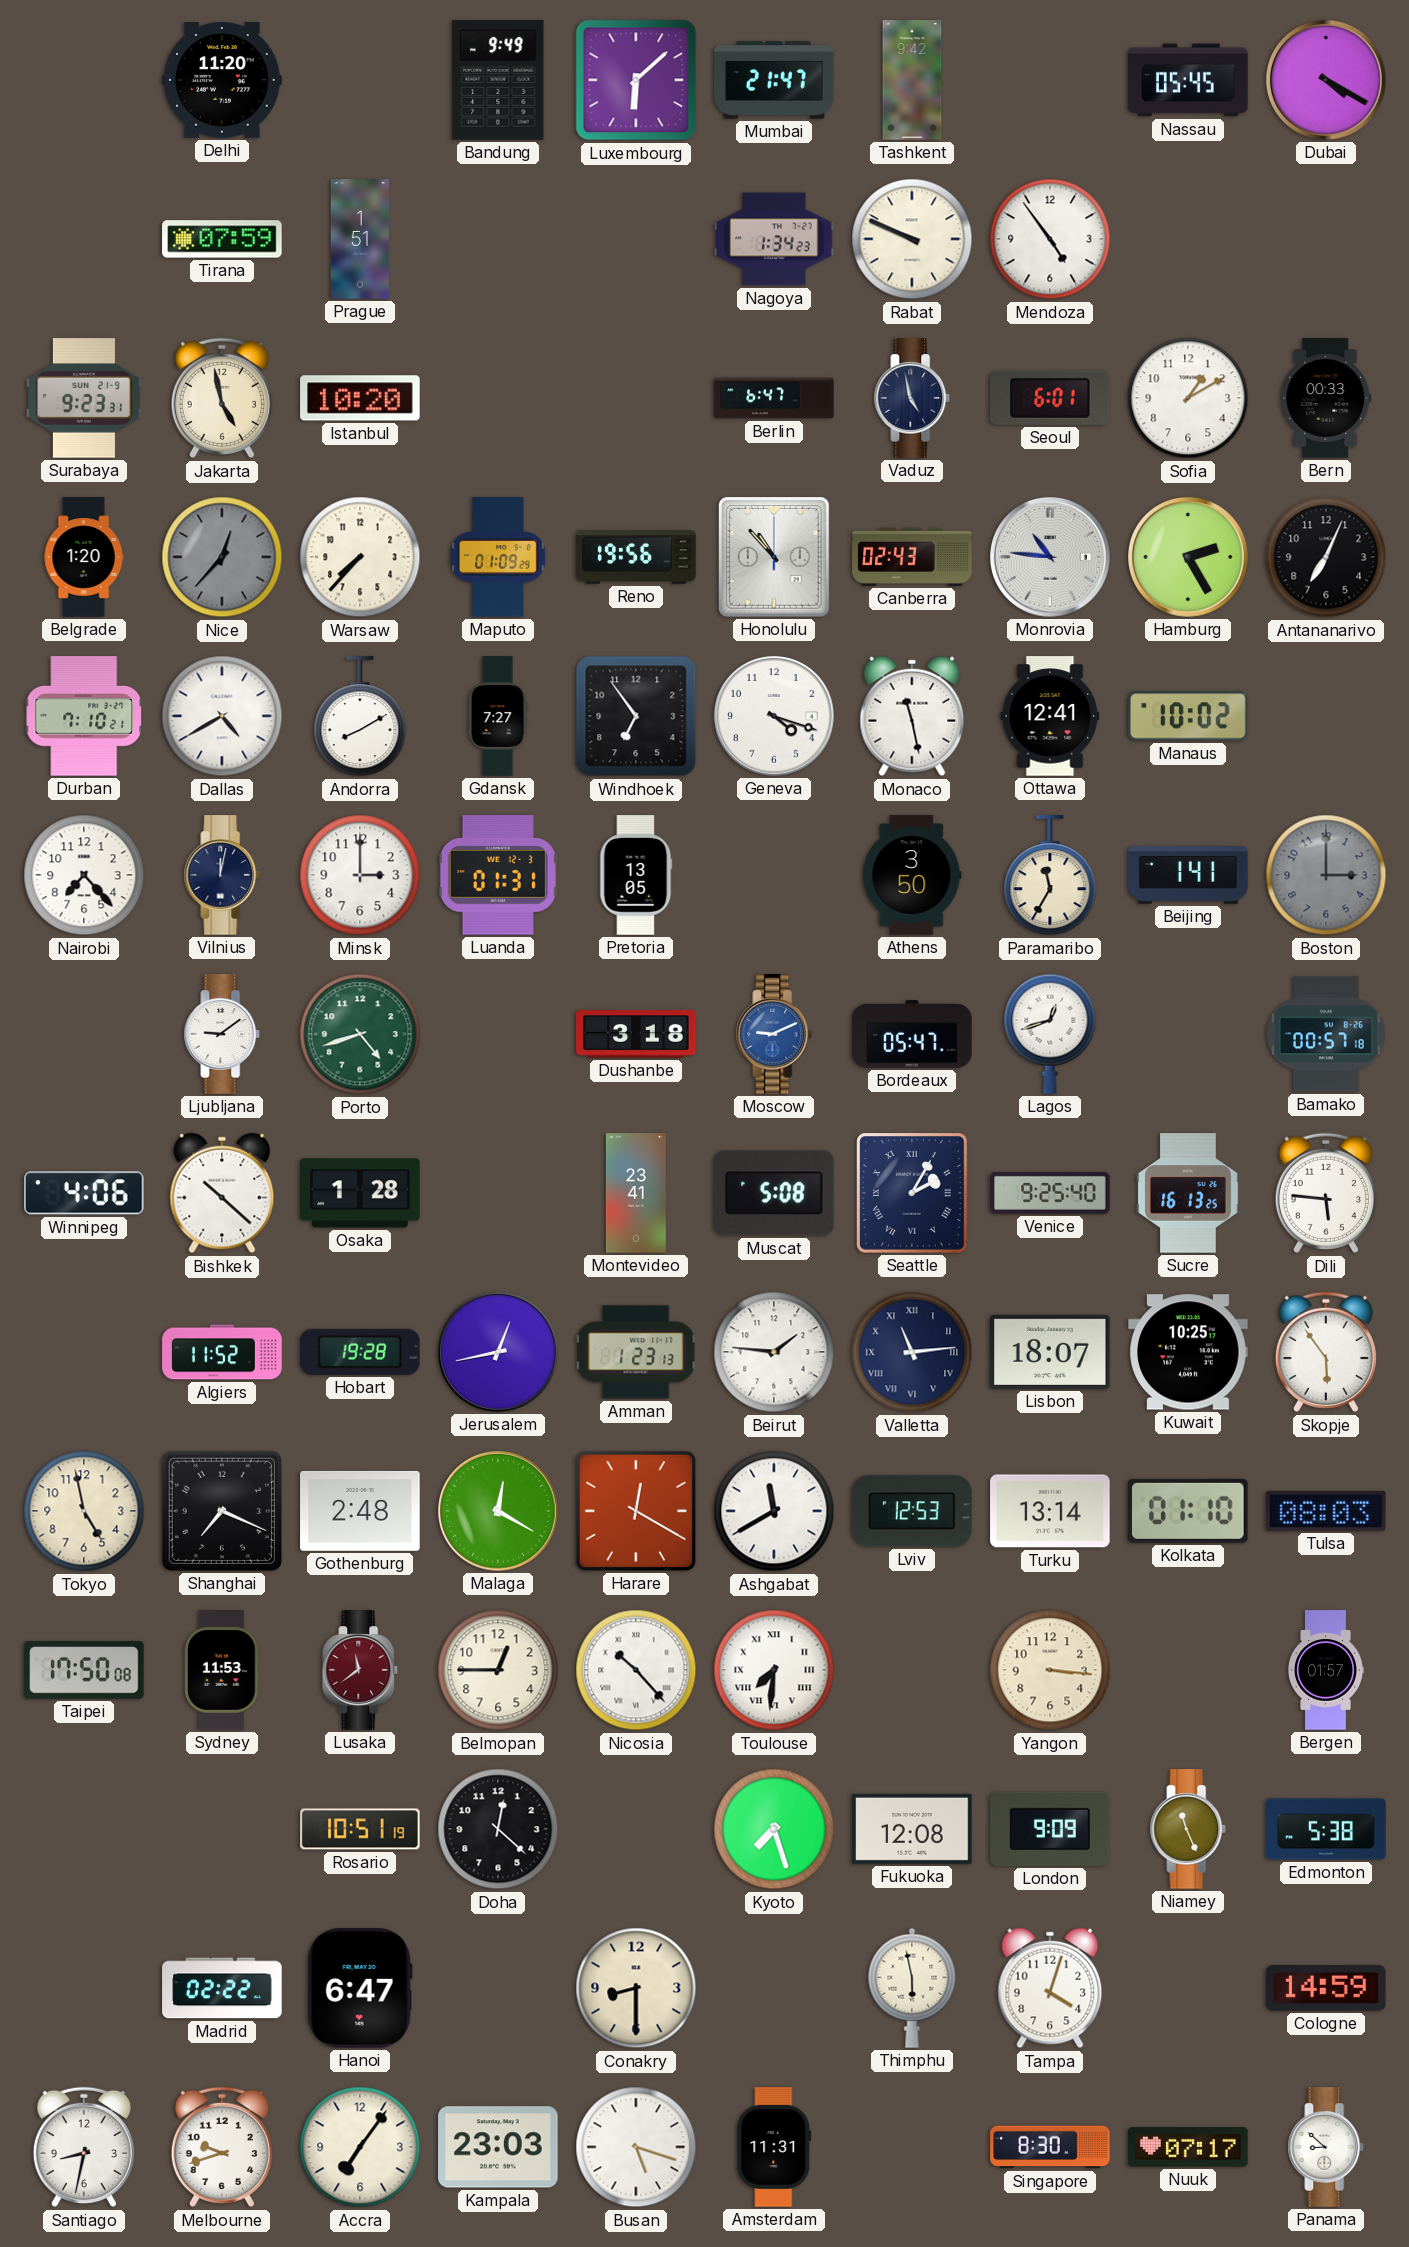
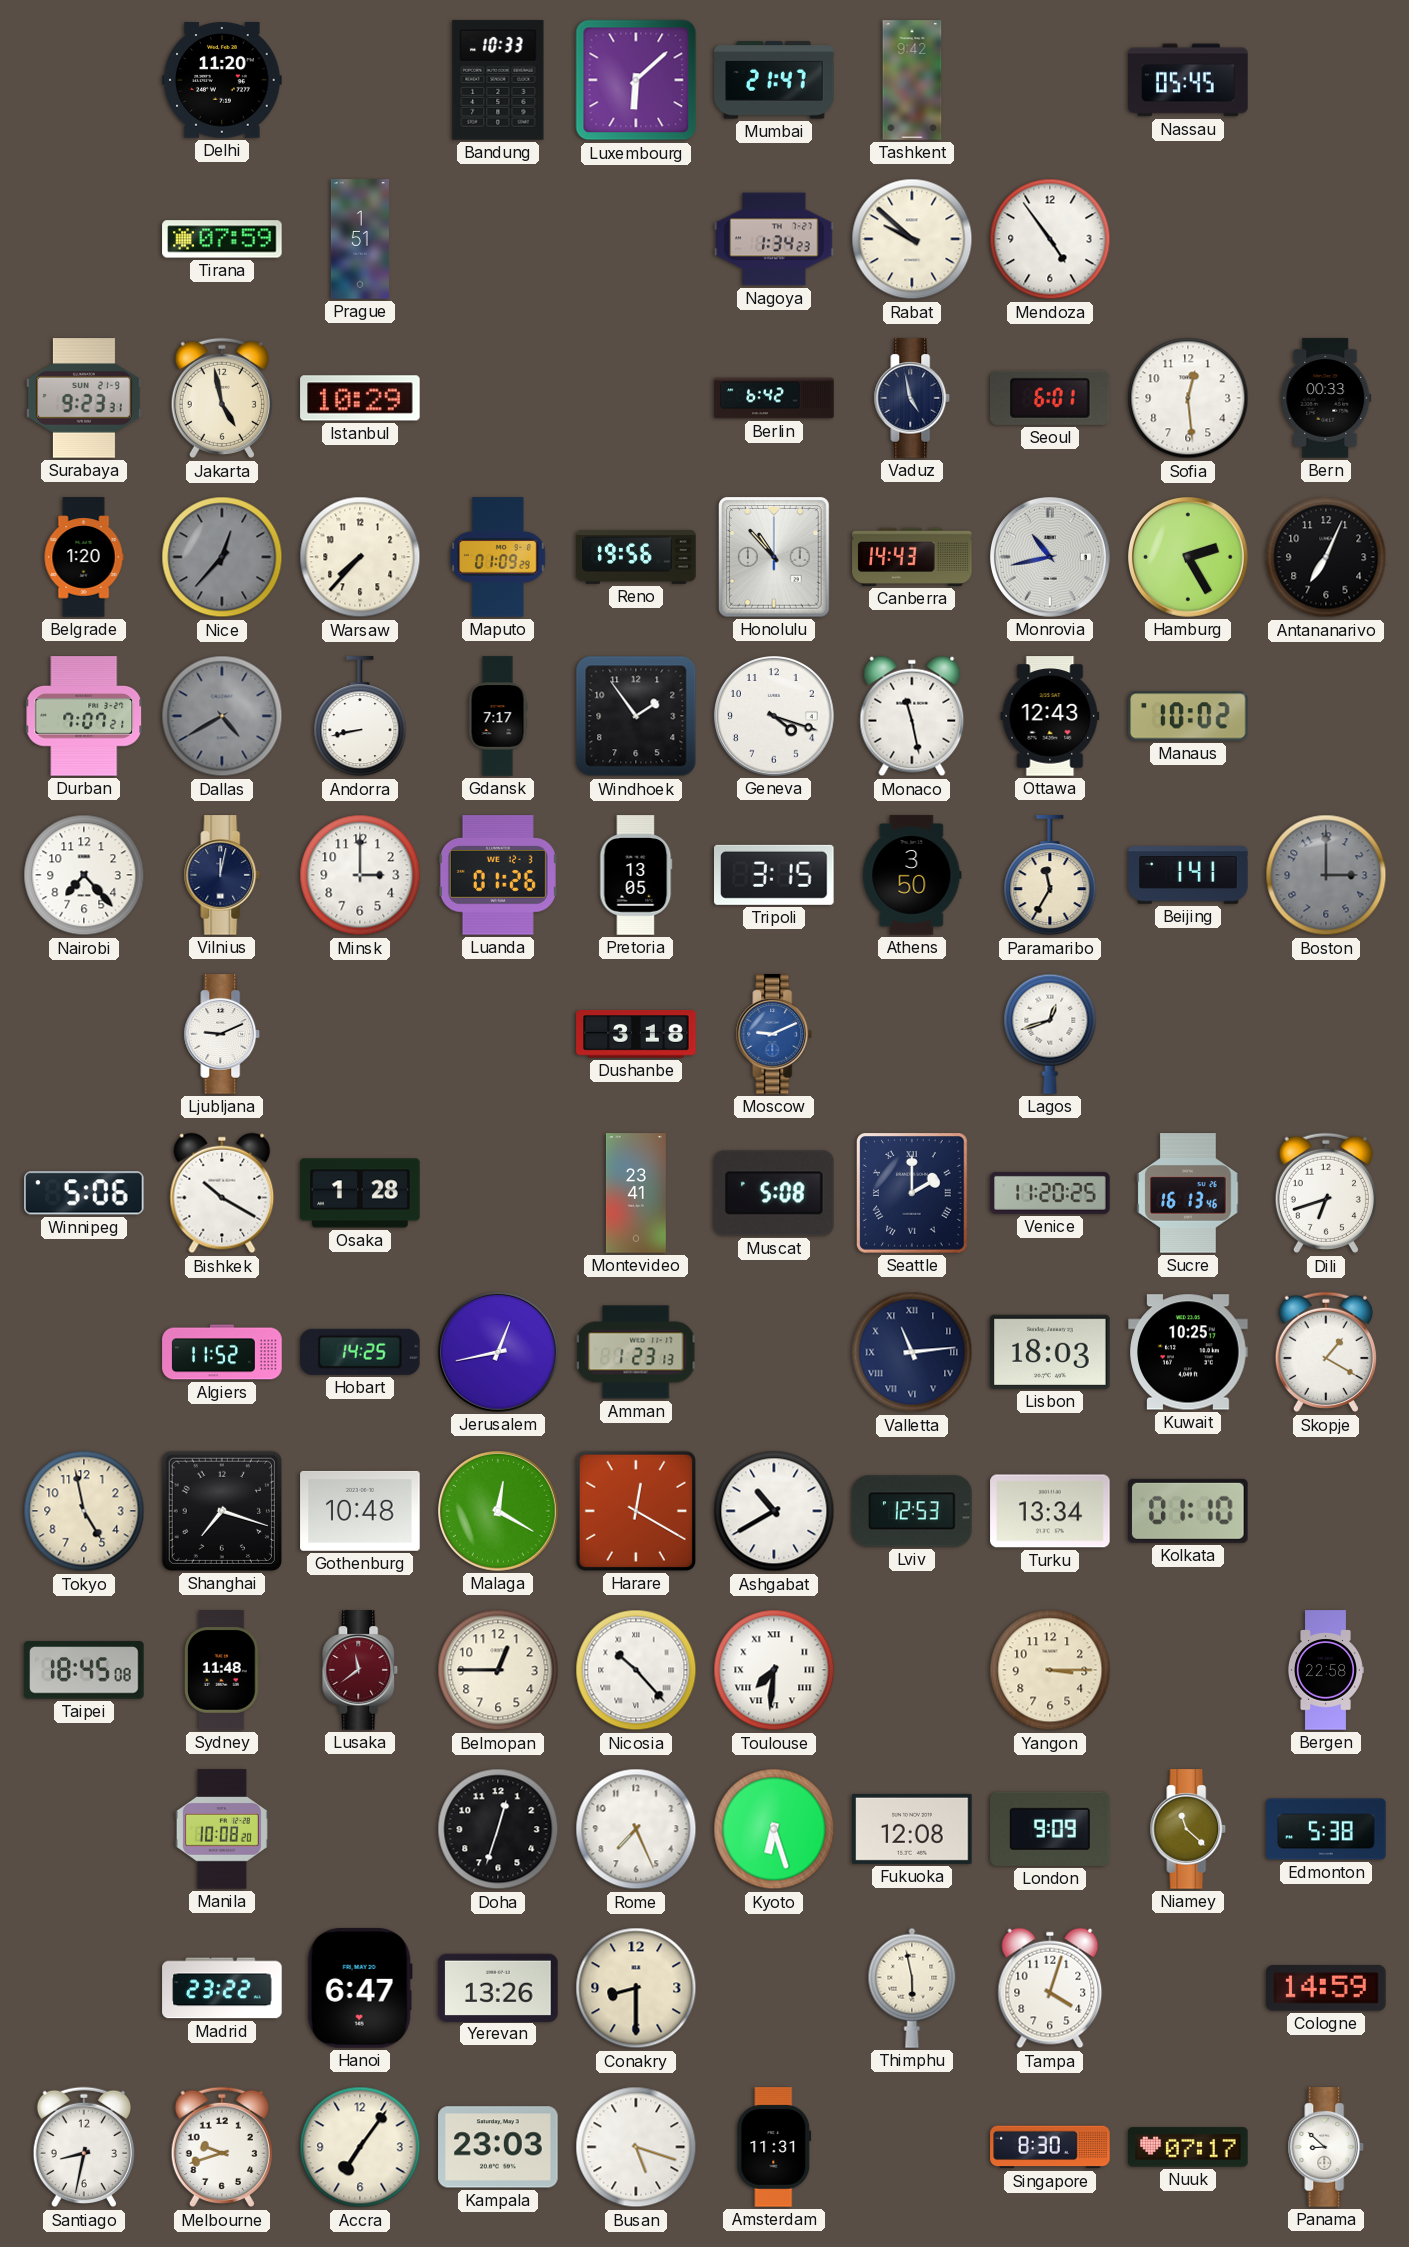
Bandung: 9:49 -> 10:33 (498, 80)
Dubai: 4:20 -> none (1327, 81)
Rabat: 9:49 -> 9:52 (912, 239)
Istanbul: 10:20 -> 10:29 (360, 398)
Berlin: 6:47 -> 6:42 (774, 398)
Sofia: 1:10 -> 12:29 (1188, 398)
Canberra: 02:43 -> 14:43 (912, 557)
Monrovia: 10:46 -> 10:43 (1051, 558)
Durban: 7:10 -> 7:07 (84, 716)
Dallas dial: white -> grey (222, 716)
Andorra: 8:10 -> 8:43 (360, 717)
Gdansk: 7:27 -> 7:17 (498, 716)
Windhoek: 6:54 -> 1:54 (636, 716)
Ottawa: 12:41 -> 12:43 (1050, 716)
Luanda: 01:31 -> 01:26 (498, 875)
Tripoli: none -> 3:15 (774, 875)
Ljubljana: 9:09 -> 9:11 (222, 1034)
Porto: 4:42 -> none (360, 1034)
Bordeaux: 05:47 -> none (912, 1034)
Bamako: 00:57 -> none (1326, 1034)
Winnipeg: 4:06 -> 5:06 (85, 1193)
Bishkek: 10:22 -> 10:20 (222, 1193)
Seattle: 2:05 -> 2:00 (913, 1194)
Venice: 9:25 -> 11:20 (1050, 1193)
Sucre: 16:13:25 -> 16:13:46 (1188, 1193)
Dili: 5:46 -> 6:42 (1326, 1193)
Hobart: 19:28 -> 14:25 (360, 1352)
Beirut: 1:46 -> none (774, 1352)
Lisbon: 18:07 -> 18:03 (1050, 1352)
Skopje: 5:54 -> 1:20 (1326, 1352)
Shanghai: 7:19 -> 7:18 (222, 1511)
Gothenburg: 2:48 -> 10:48 (360, 1511)
Ashgabat: 11:40 -> 10:40 (774, 1511)
Turku: 13:14 -> 13:34 (1050, 1511)
Tulsa: 08:03 -> none (1326, 1511)
Taipei: 17:50 -> 18:45 (84, 1670)
Sydney: 11:53 -> 11:48 (222, 1670)
Yangon: 3:16 -> 3:15 (1050, 1670)
Bergen: 01:57 -> 22:58 (1325, 1670)
Manila: none -> 10:08 (222, 1829)
Rosario: 10:51 -> none (360, 1829)
Doha: 12:22 -> 12:33 (498, 1829)
Rome: none -> 7:26 (636, 1829)
Kyoto: 7:27 -> 6:27 (774, 1829)
Niamey: 11:26 -> 11:22 (1188, 1829)
Madrid: 02:22 -> 23:22 (222, 1988)
Yerevan: none -> 13:26 (498, 1987)
